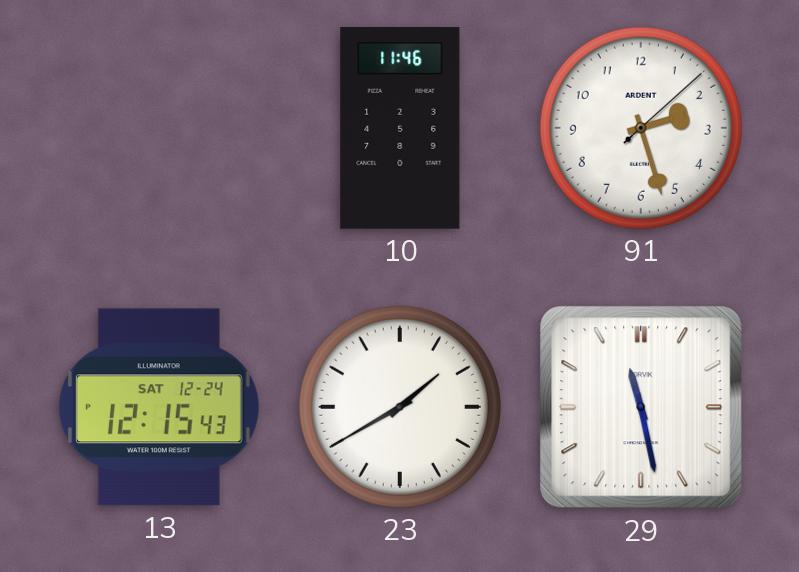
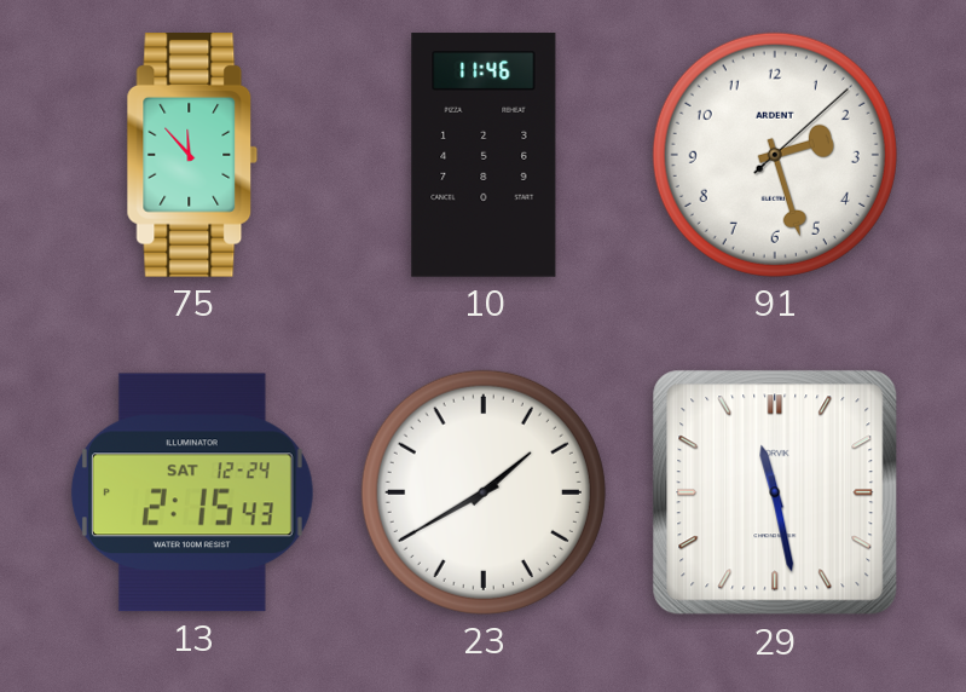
75: none -> 11:53 (192, 156)
13: 12:15 -> 2:15 (192, 492)
